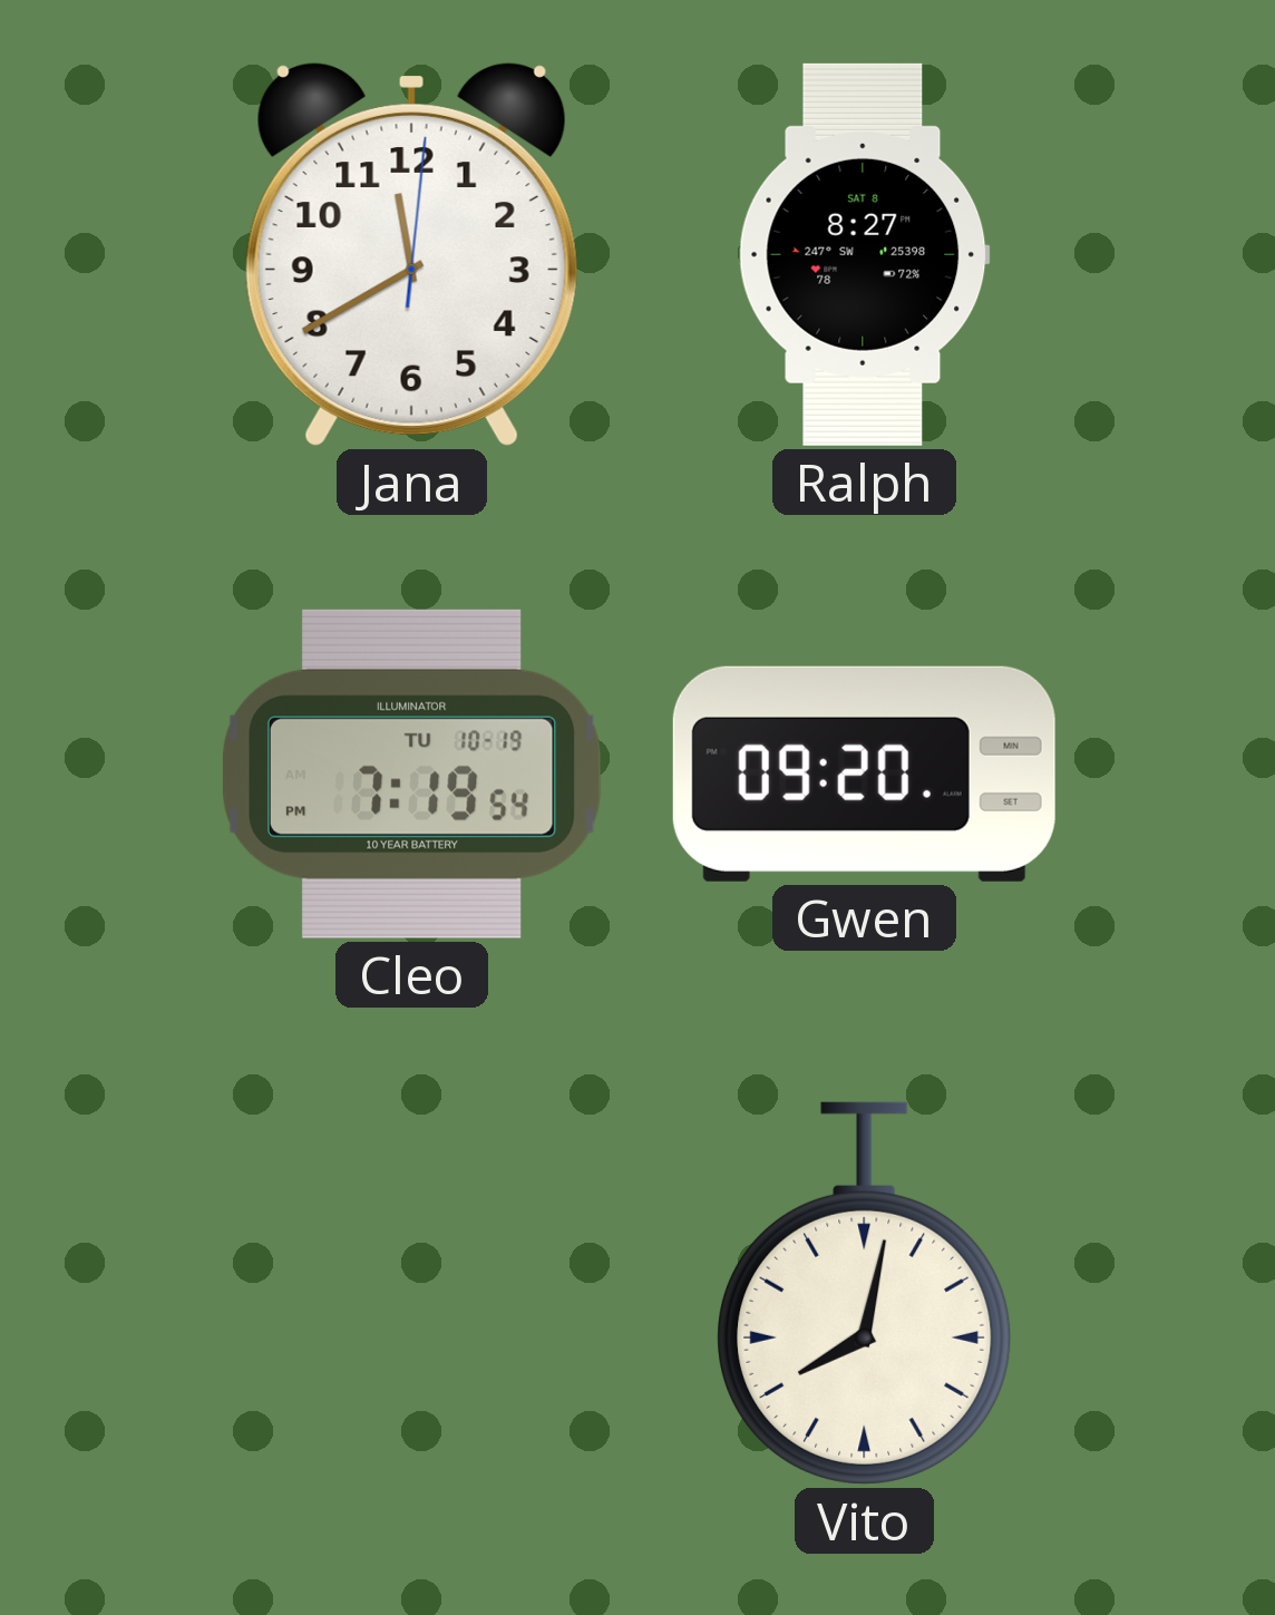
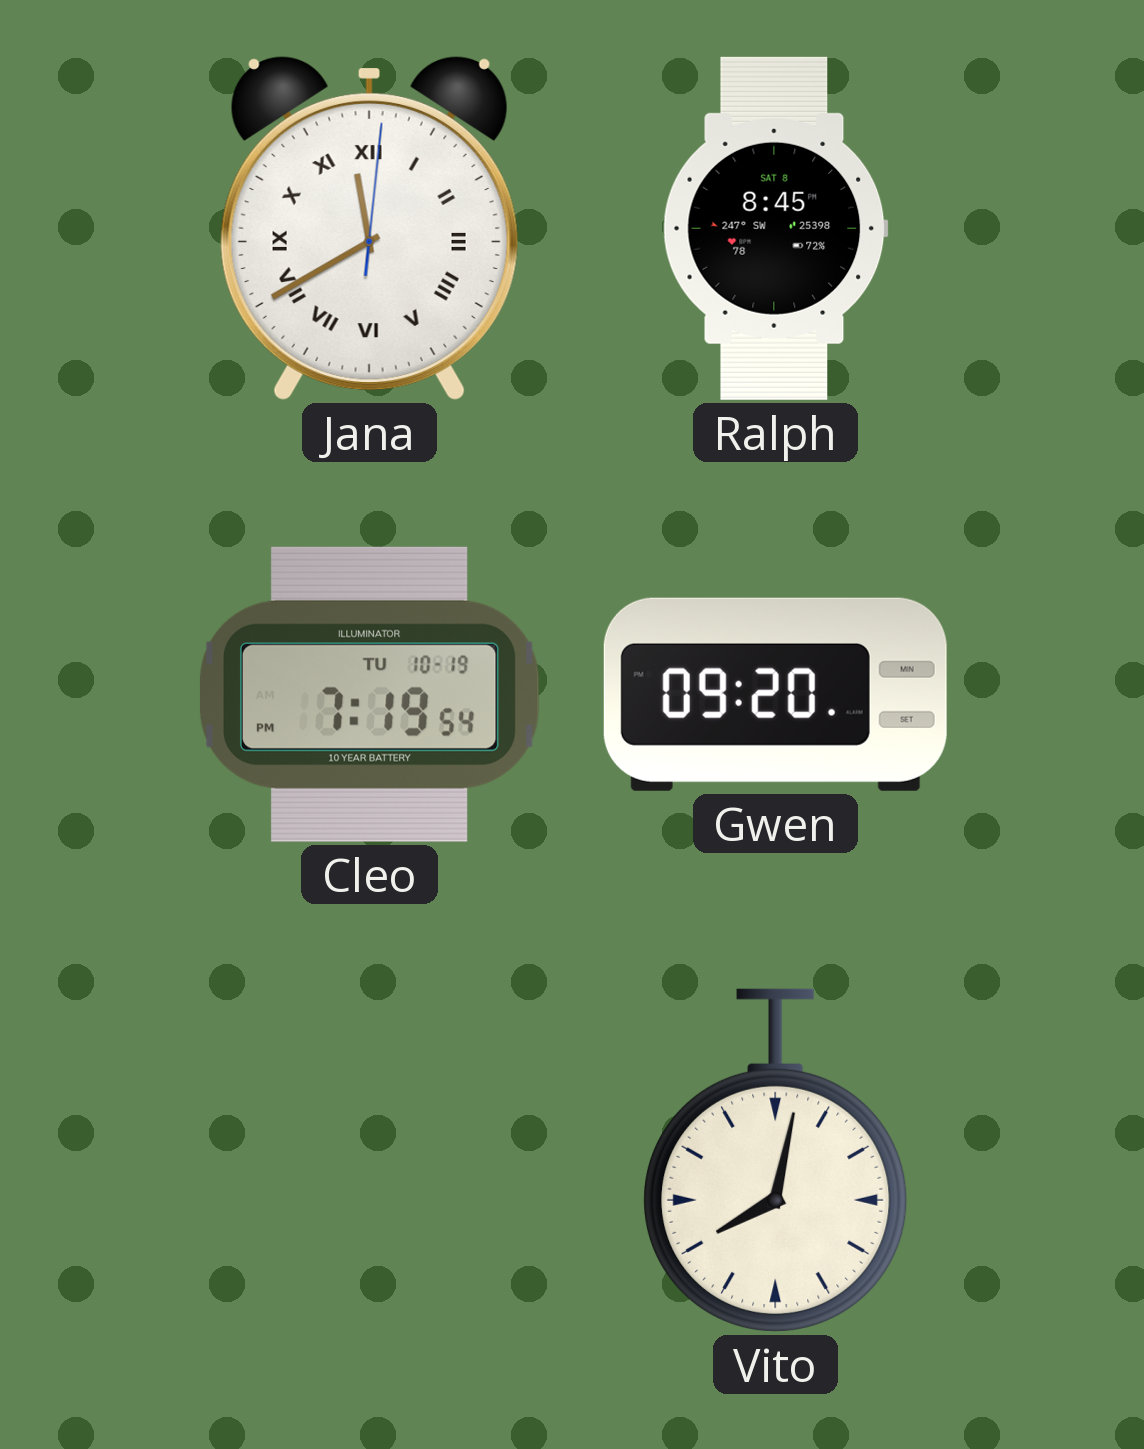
Jana numerals: Arabic -> Roman (369, 228)
Ralph: 8:27 -> 8:45 (775, 228)
